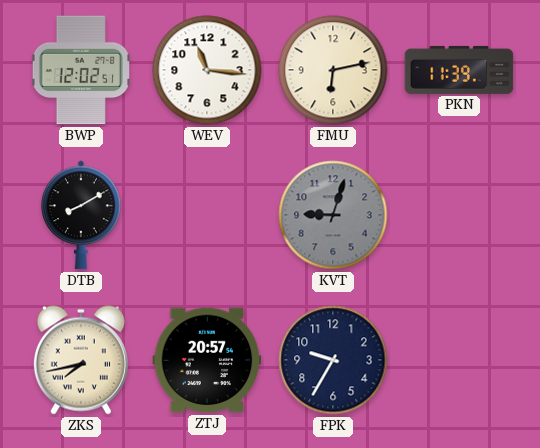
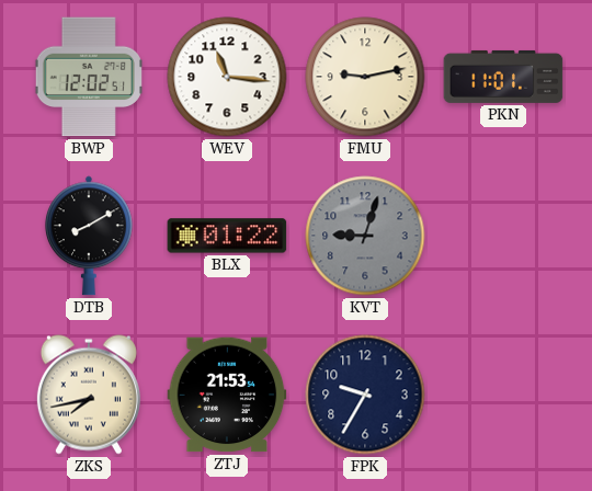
FMU: 6:13 -> 9:13 (365, 77)
PKN: 11:39 -> 11:01 (503, 77)
BLX: none -> 01:22 (227, 236)
ZTJ: 20:57 -> 21:53 (227, 395)
